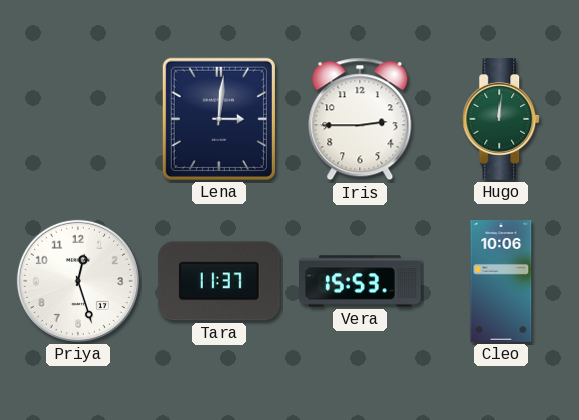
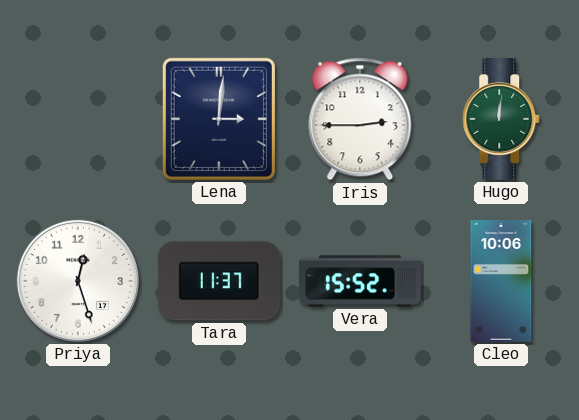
Vera: 15:53 -> 15:52 (361, 281)
